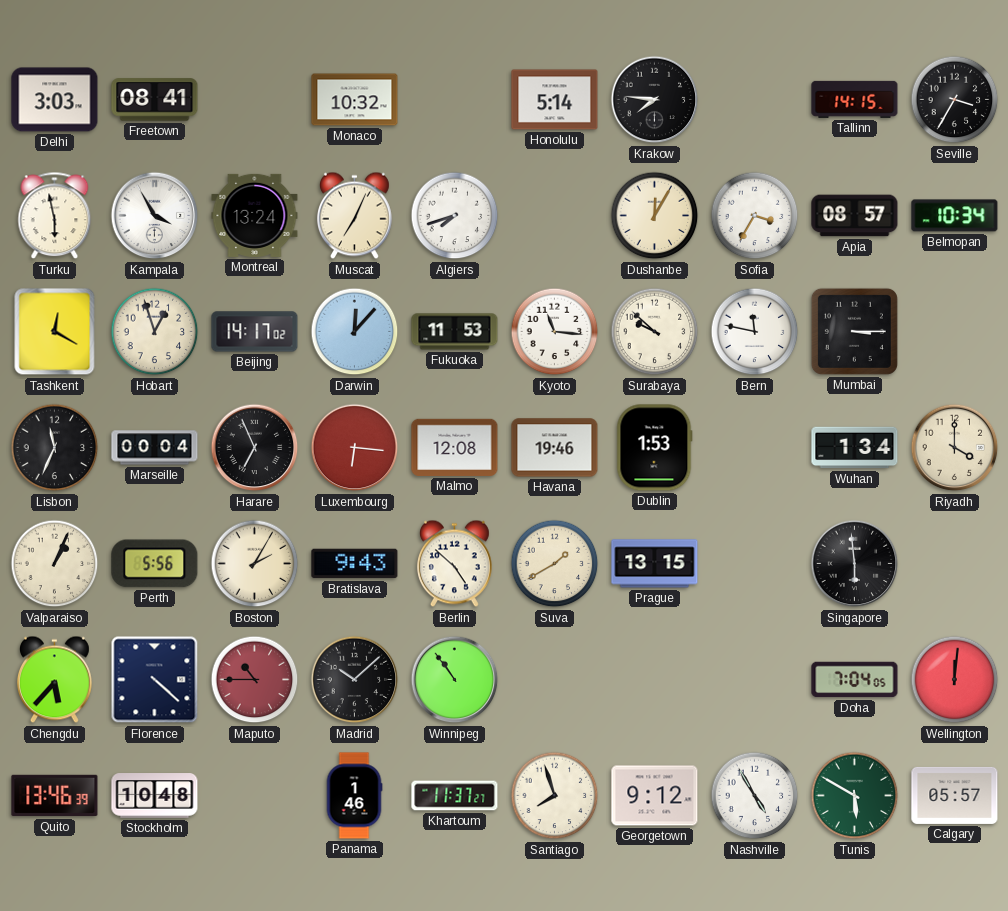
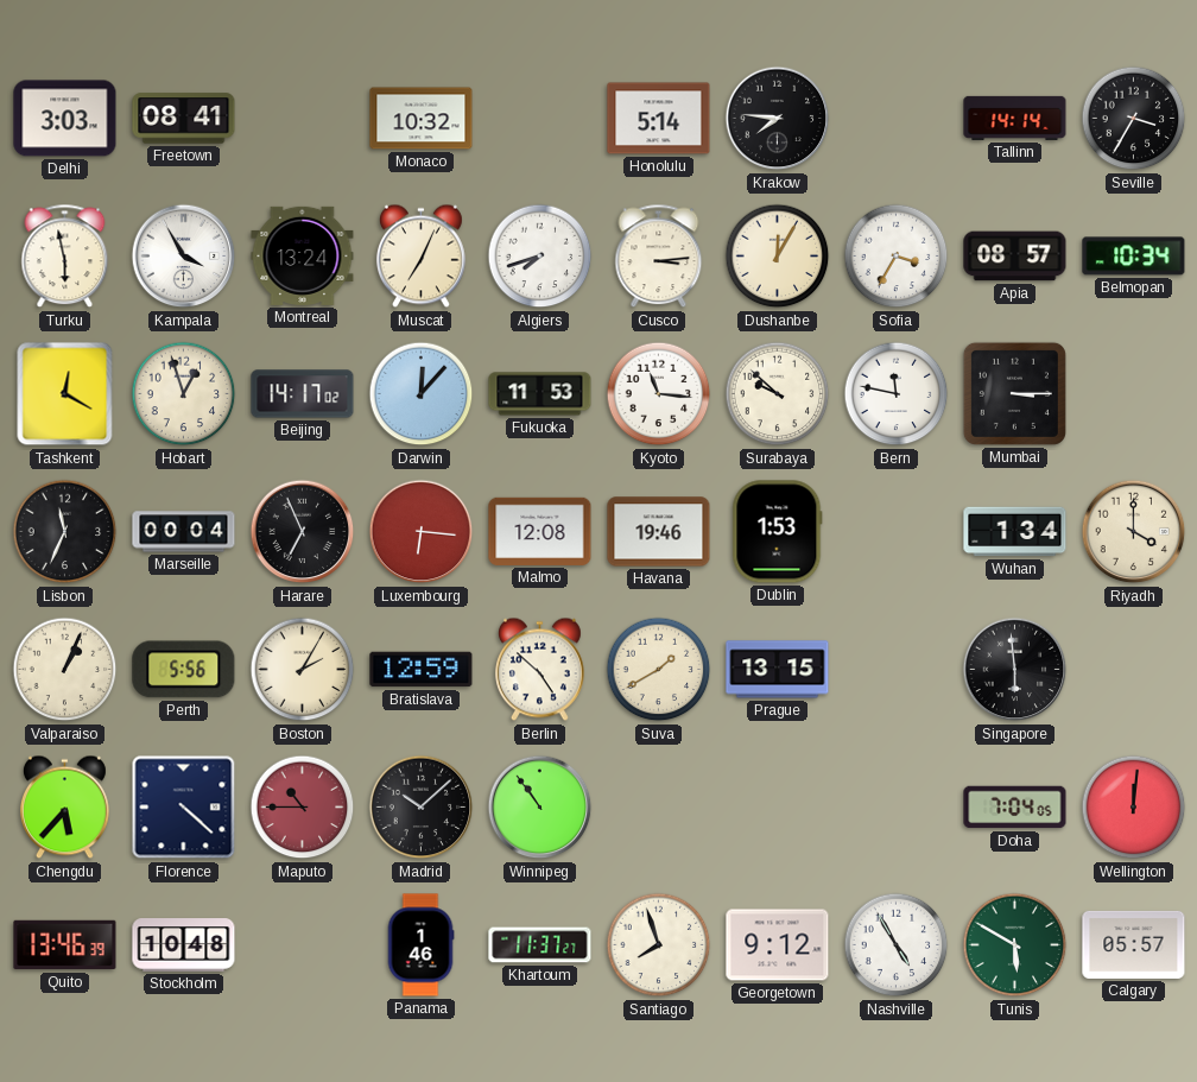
Tallinn: 14:15 -> 14:14 (1015, 118)
Cusco: none -> 3:14 (659, 257)
Bratislava: 9:43 -> 12:59 (422, 670)
